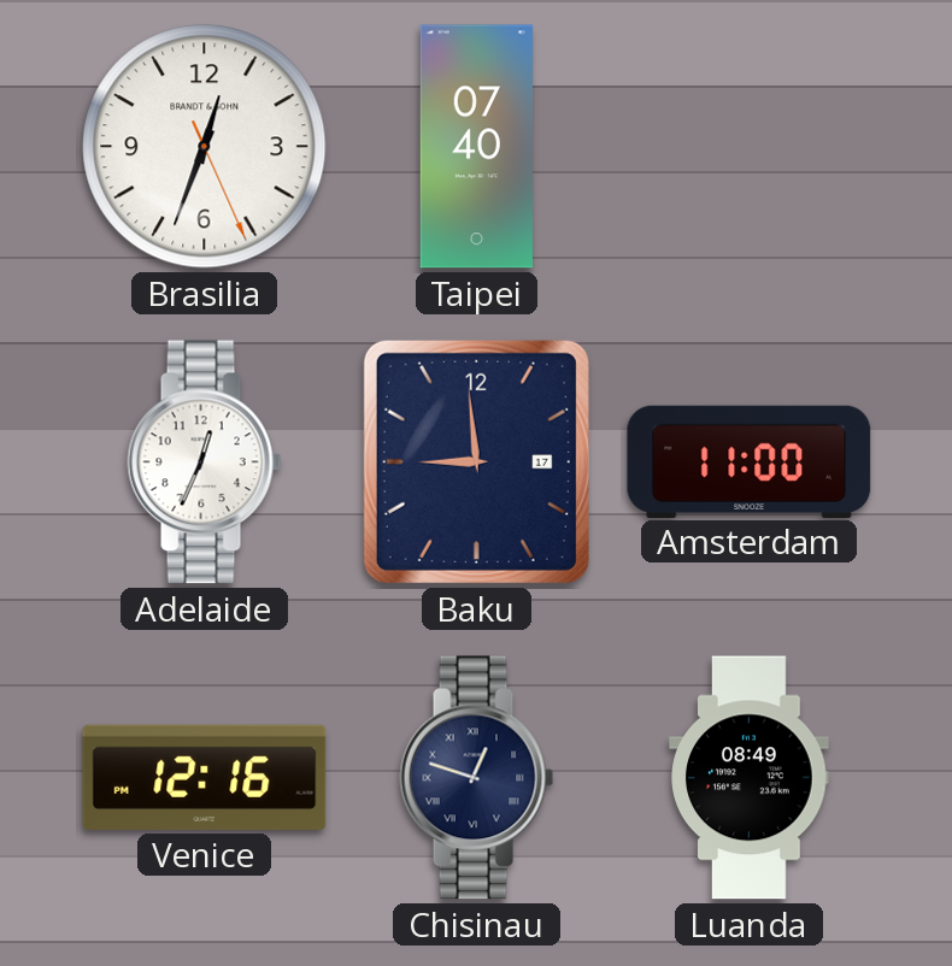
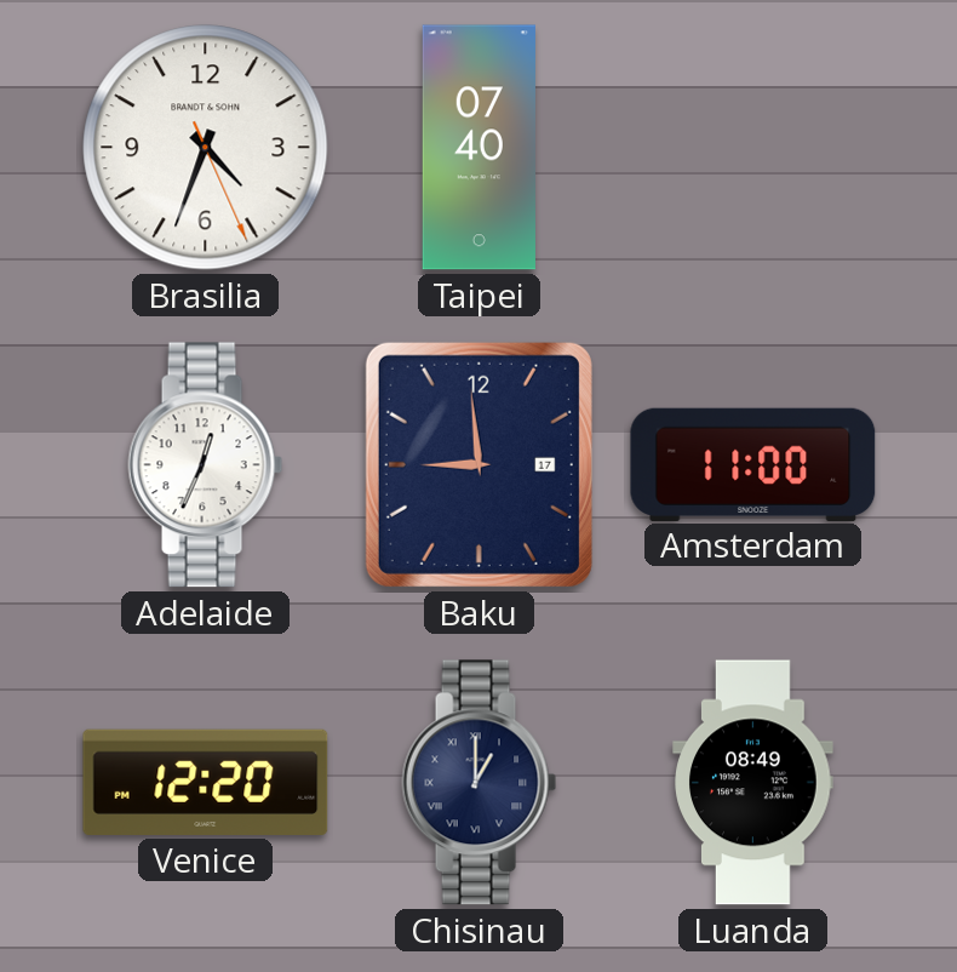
Brasilia: 12:33 -> 4:33 (206, 148)
Venice: 12:16 -> 12:20 (206, 782)
Chisinau: 12:48 -> 1:00 (480, 783)
